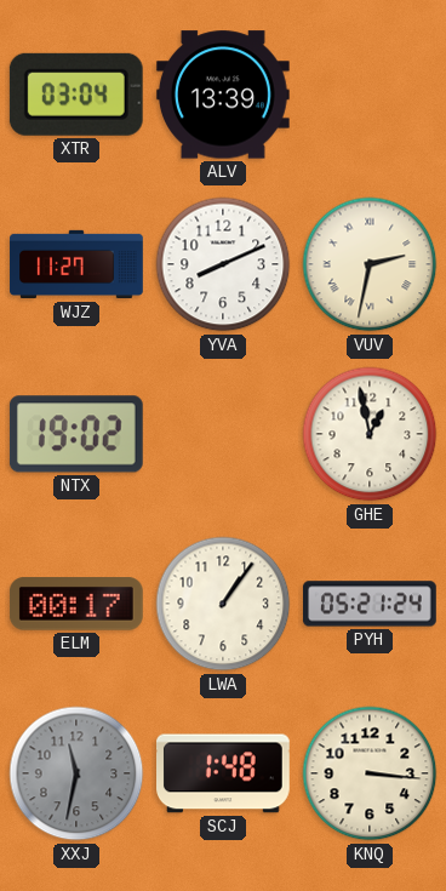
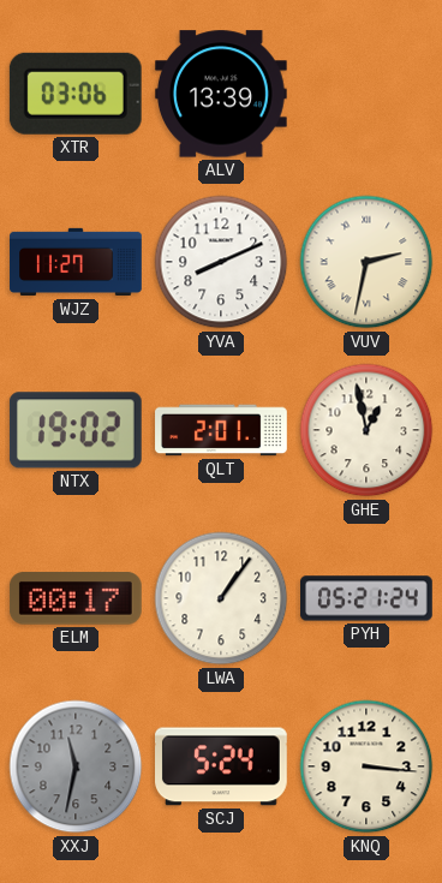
XTR: 03:04 -> 03:06 (76, 94)
QLT: none -> 2:01 (221, 430)
SCJ: 1:48 -> 5:24 (222, 766)
